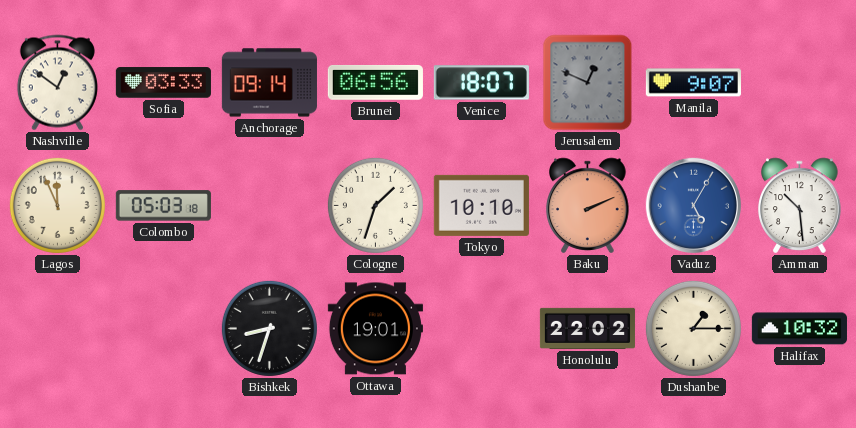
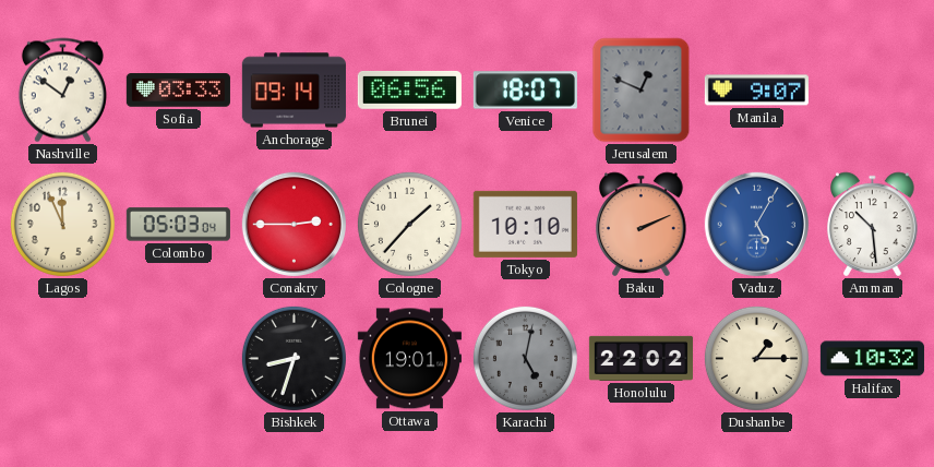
Colombo: 05:03:18 -> 05:03:04 (178, 225)
Conakry: none -> 2:45 (294, 224)
Cologne: 1:33 -> 1:37 (409, 224)
Karachi: none -> 5:02 (525, 358)
